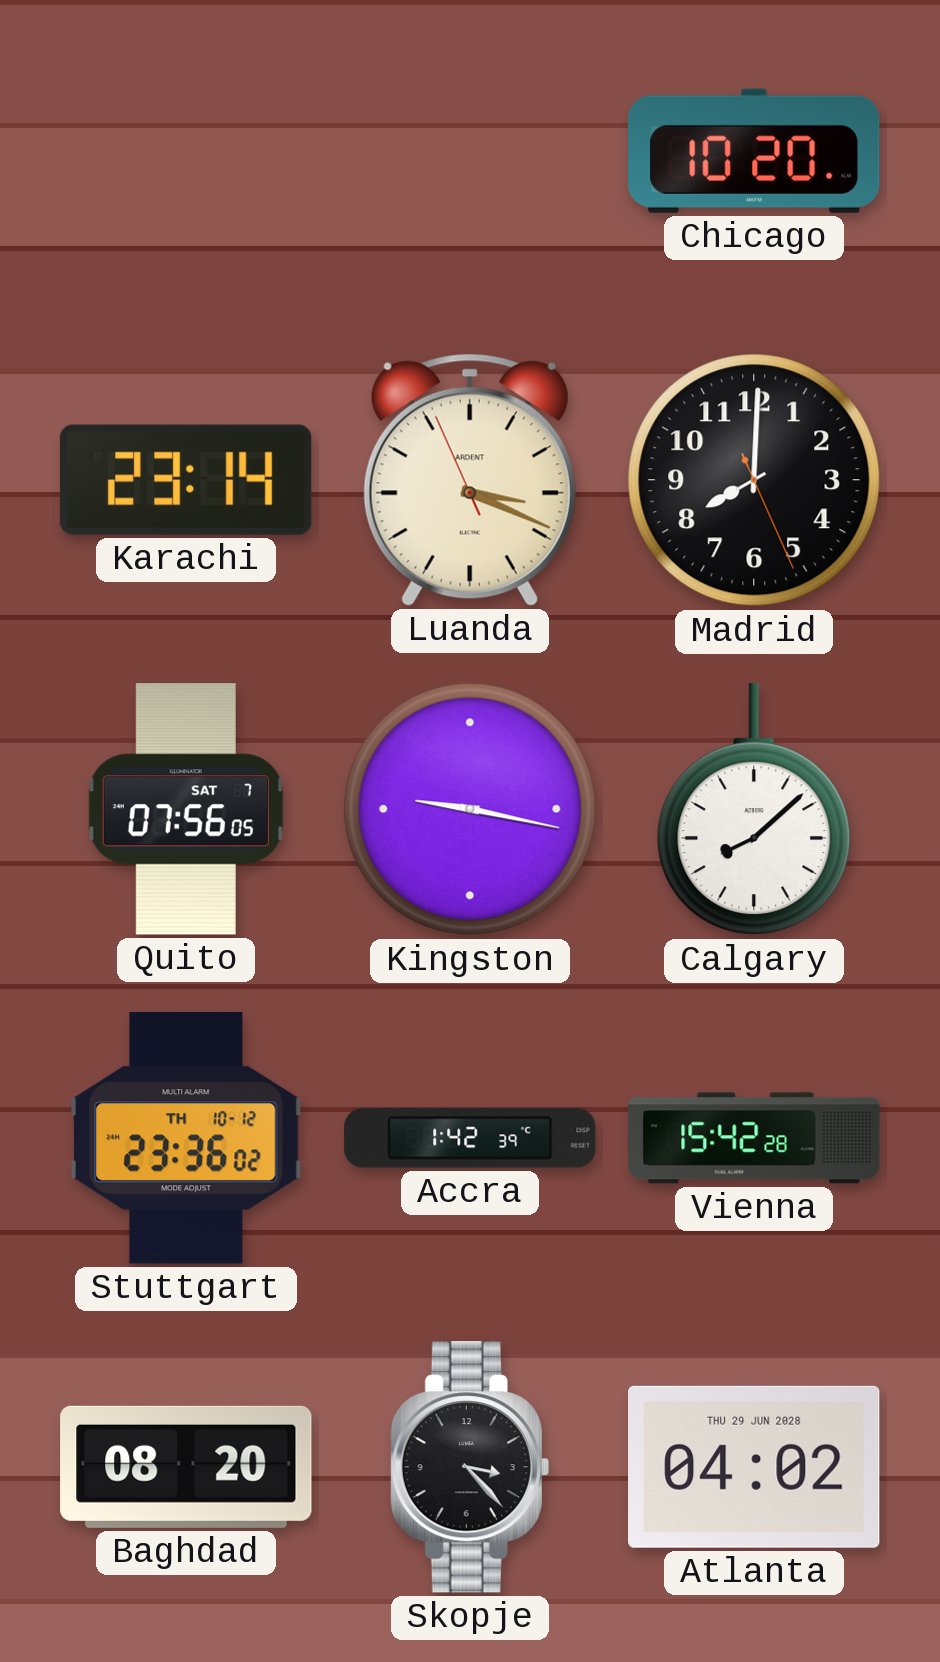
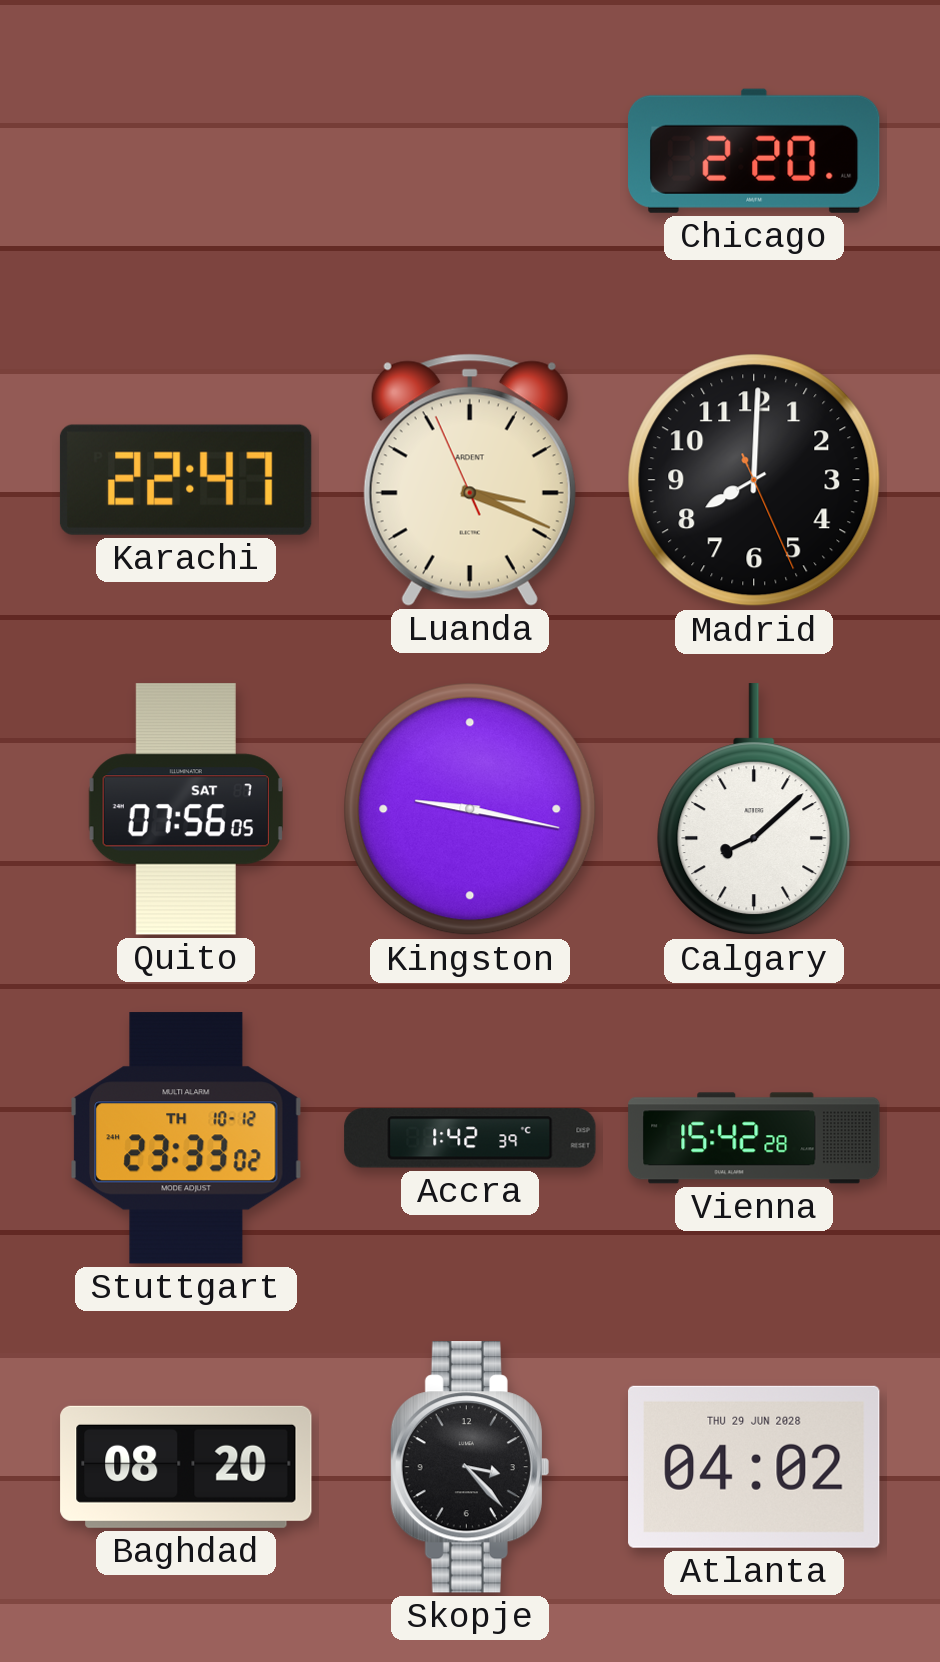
Chicago: 10:20 -> 2:20 (755, 151)
Karachi: 23:14 -> 22:47 (186, 480)
Stuttgart: 23:36 -> 23:33 (186, 1138)
